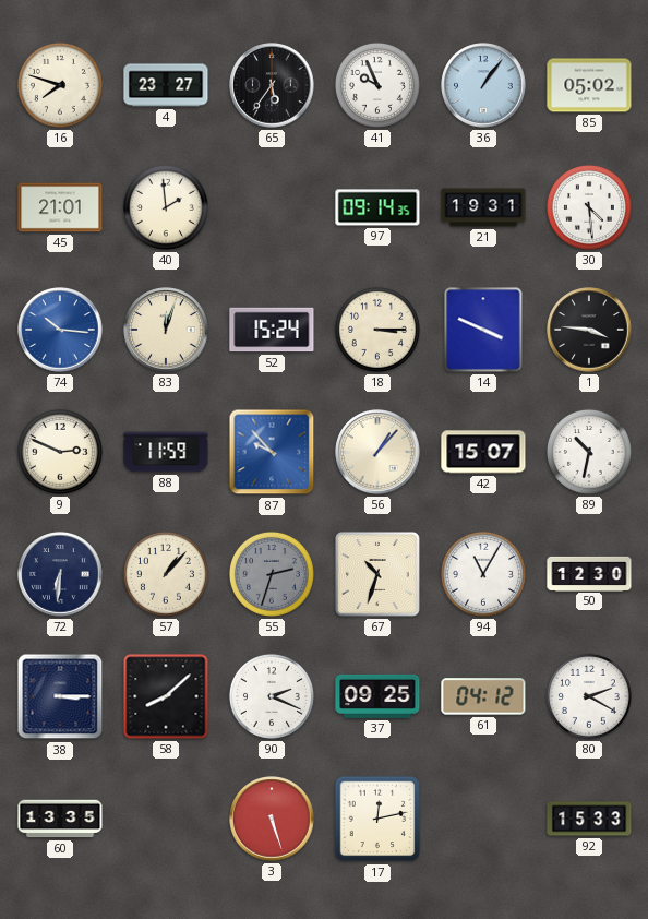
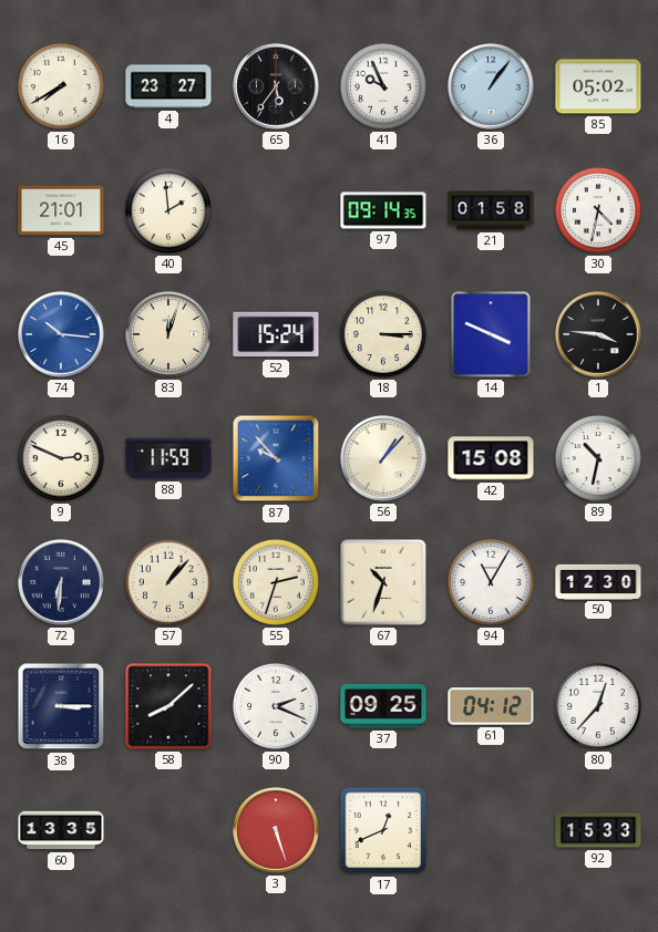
16: 7:48 -> 7:40 (61, 86)
21: 19:31 -> 01:58 (491, 210)
30: 4:29 -> 4:32 (598, 210)
42: 15:07 -> 15:08 (491, 458)
55 dial: grey -> cream (276, 582)
80: 2:20 -> 12:37 (598, 706)
17: 12:13 -> 12:41 (383, 830)
